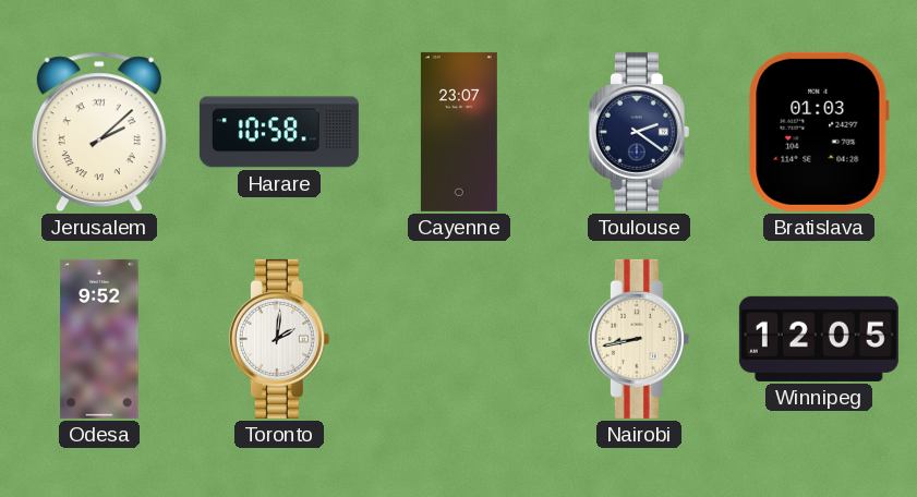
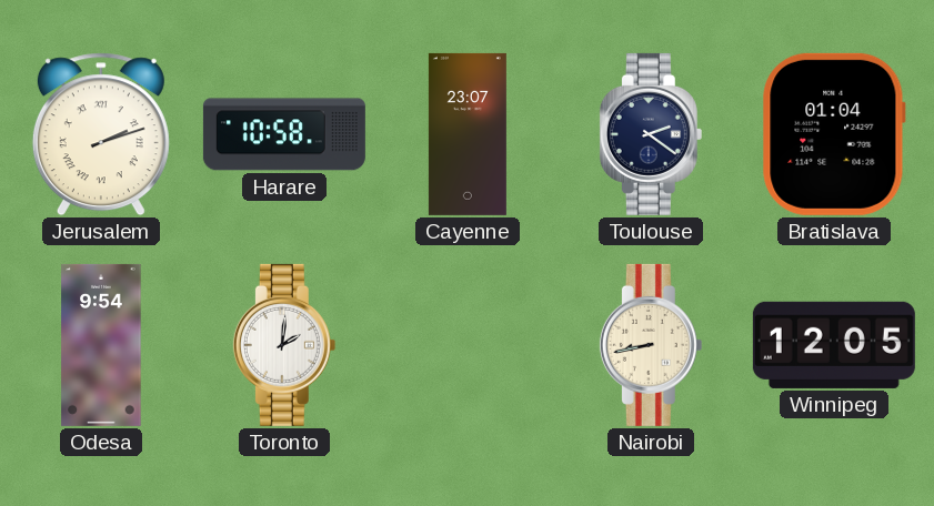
Jerusalem: 2:08 -> 2:12 (101, 134)
Bratislava: 01:03 -> 01:04 (834, 134)
Odesa: 9:52 -> 9:54 (101, 345)
